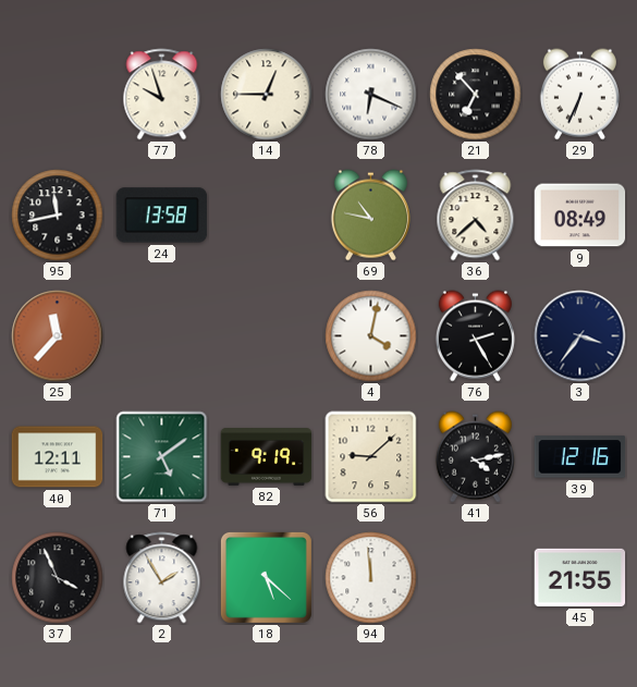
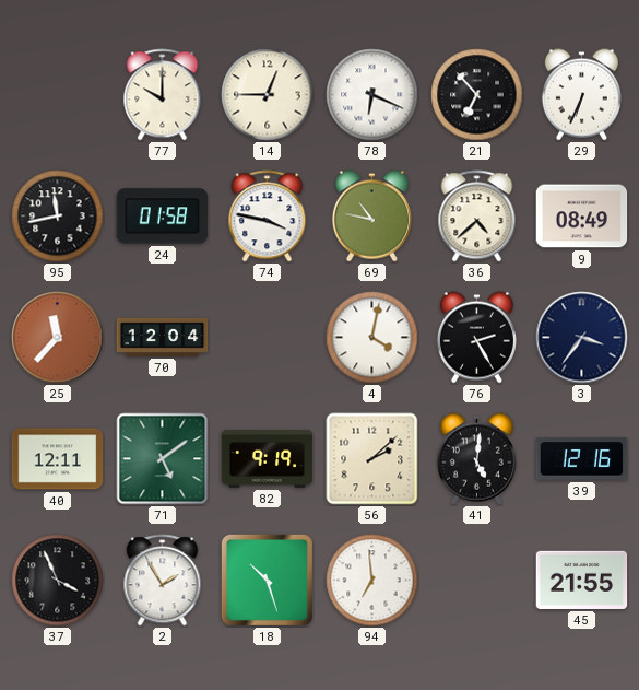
77: 9:57 -> 10:00 (163, 95)
24: 13:58 -> 01:58 (163, 217)
74: none -> 3:47 (268, 217)
70: none -> 12:04 (163, 337)
56: 9:08 -> 2:08 (372, 459)
41: 4:13 -> 5:01 (476, 459)
18: 5:22 -> 10:27 (267, 580)
94: 11:59 -> 6:59 (372, 581)
